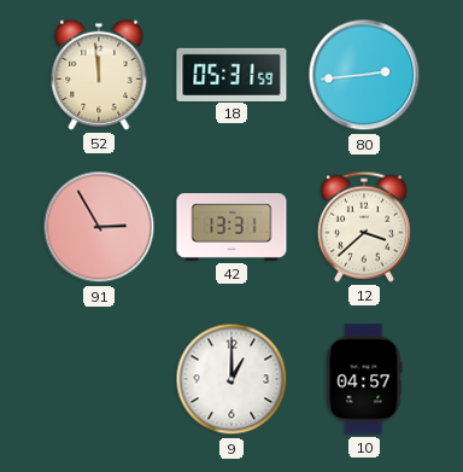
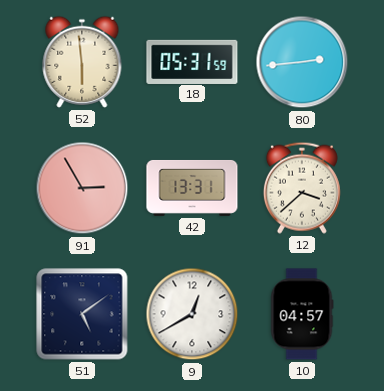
52: 11:59 -> 5:59 (82, 62)
51: none -> 5:09 (82, 314)
9: 1:00 -> 12:40 (192, 314)
